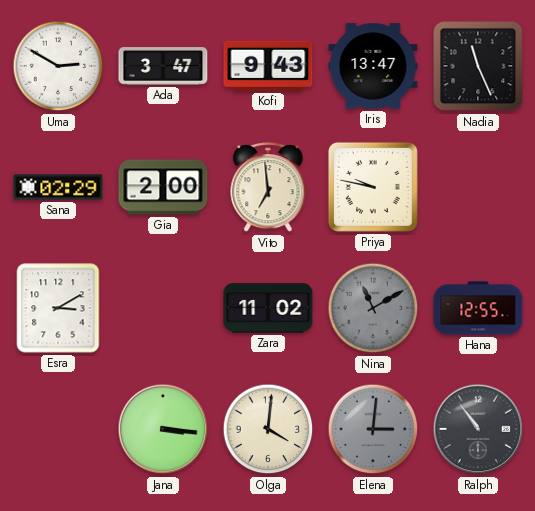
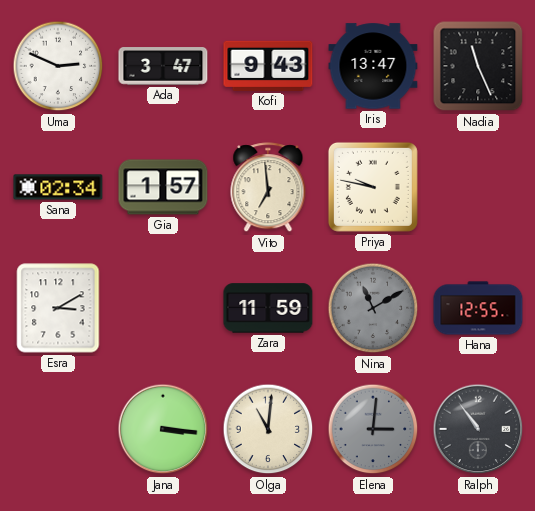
Uma: 2:50 -> 2:49 (58, 66)
Sana: 02:29 -> 02:34 (58, 187)
Gia: 2:00 -> 1:57 (163, 187)
Zara: 11:02 -> 11:59 (268, 308)
Olga: 4:01 -> 11:01 (268, 429)
